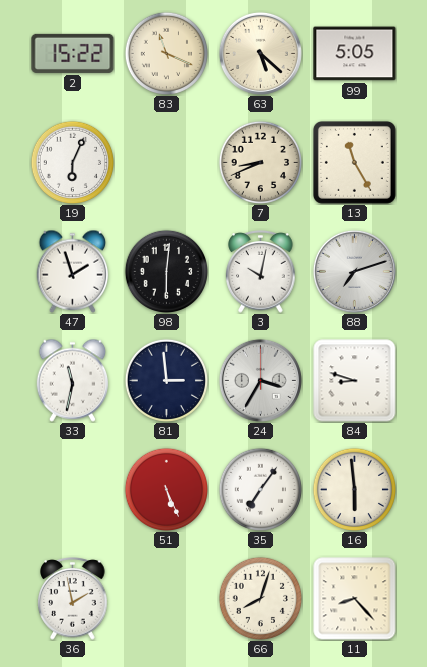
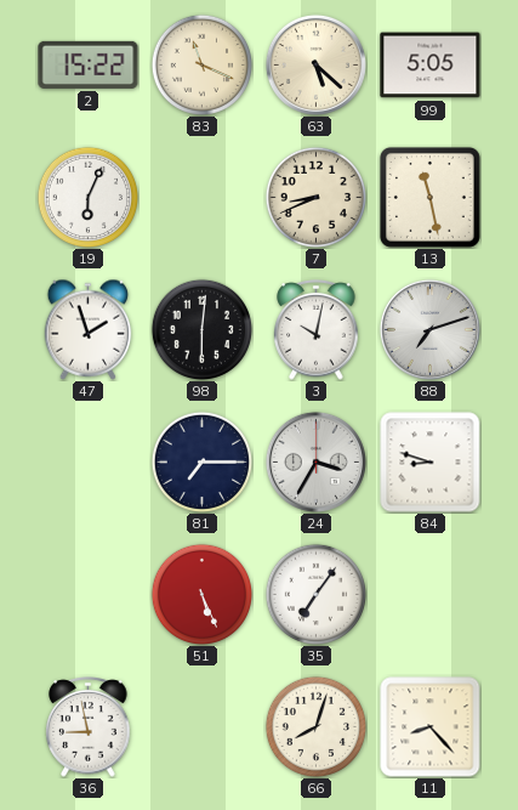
13: 11:25 -> 11:28 (429, 197)
33: 11:32 -> none (73, 380)
81: 2:59 -> 7:15 (201, 461)
16: 5:59 -> none (354, 489)
36: 1:58 -> 8:58 (89, 727)
